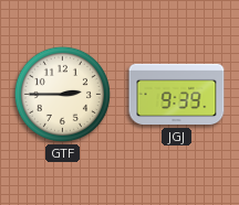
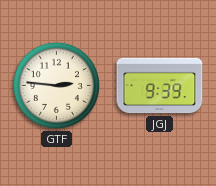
GTF: 2:45 -> 2:46 (56, 85)
